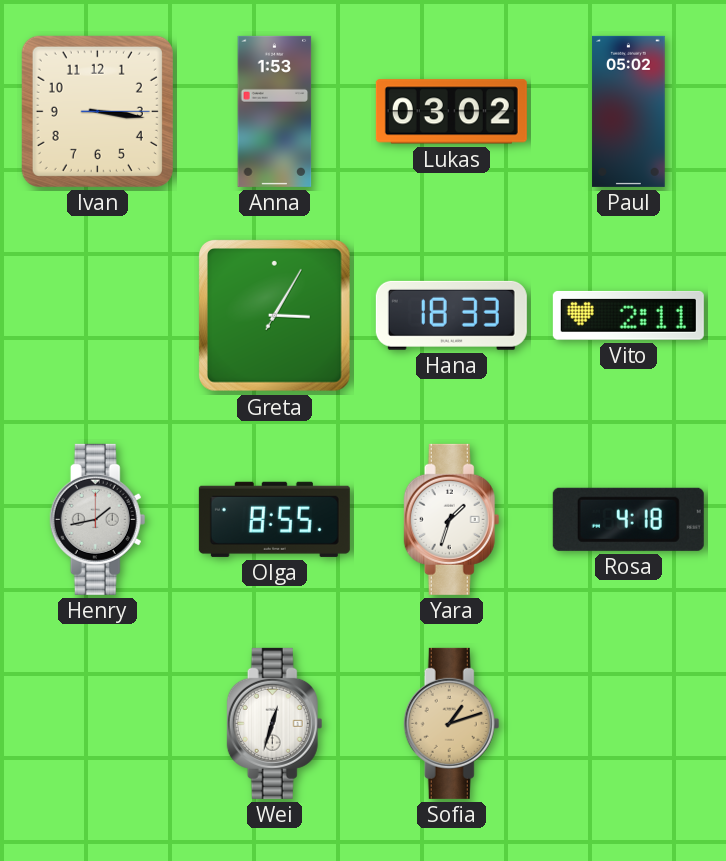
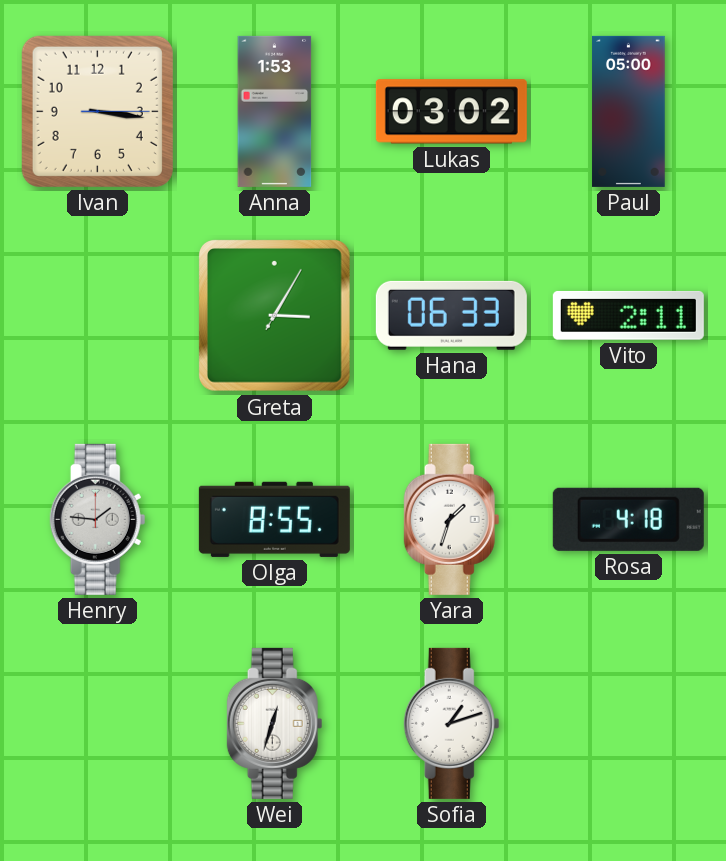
Paul: 05:02 -> 05:00 (629, 111)
Hana: 18:33 -> 06:33 (451, 315)
Henry: 1:43 -> 1:46 (98, 519)
Sofia dial: champagne -> white (452, 723)
